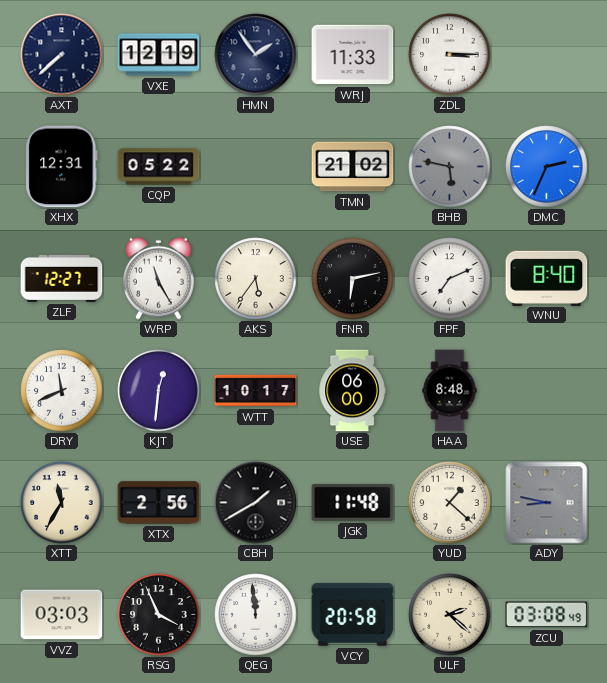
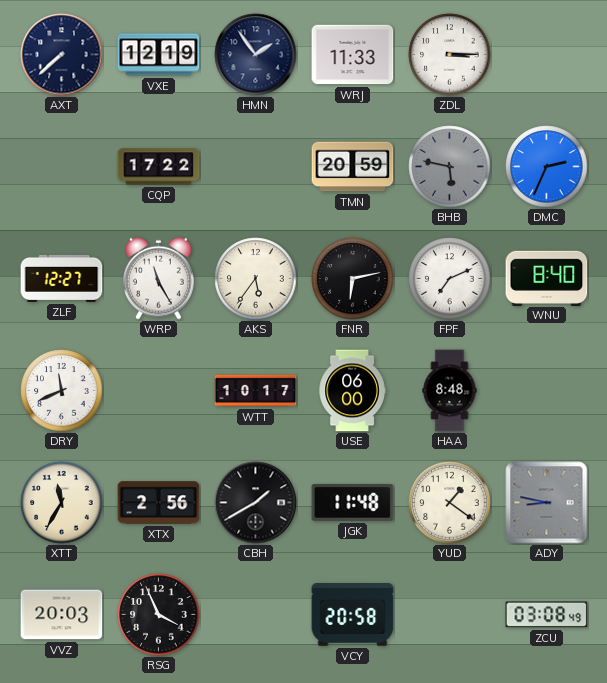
XHX: 12:31 -> none (62, 167)
CQP: 05:22 -> 17:22 (159, 167)
TMN: 21:02 -> 20:59 (353, 167)
KJT: 12:31 -> none (159, 391)
YUD: 1:22 -> 1:21 (450, 503)
VVZ: 03:03 -> 20:03 (62, 615)
QEG: 11:59 -> none (256, 615)
ULF: 2:22 -> none (450, 615)
